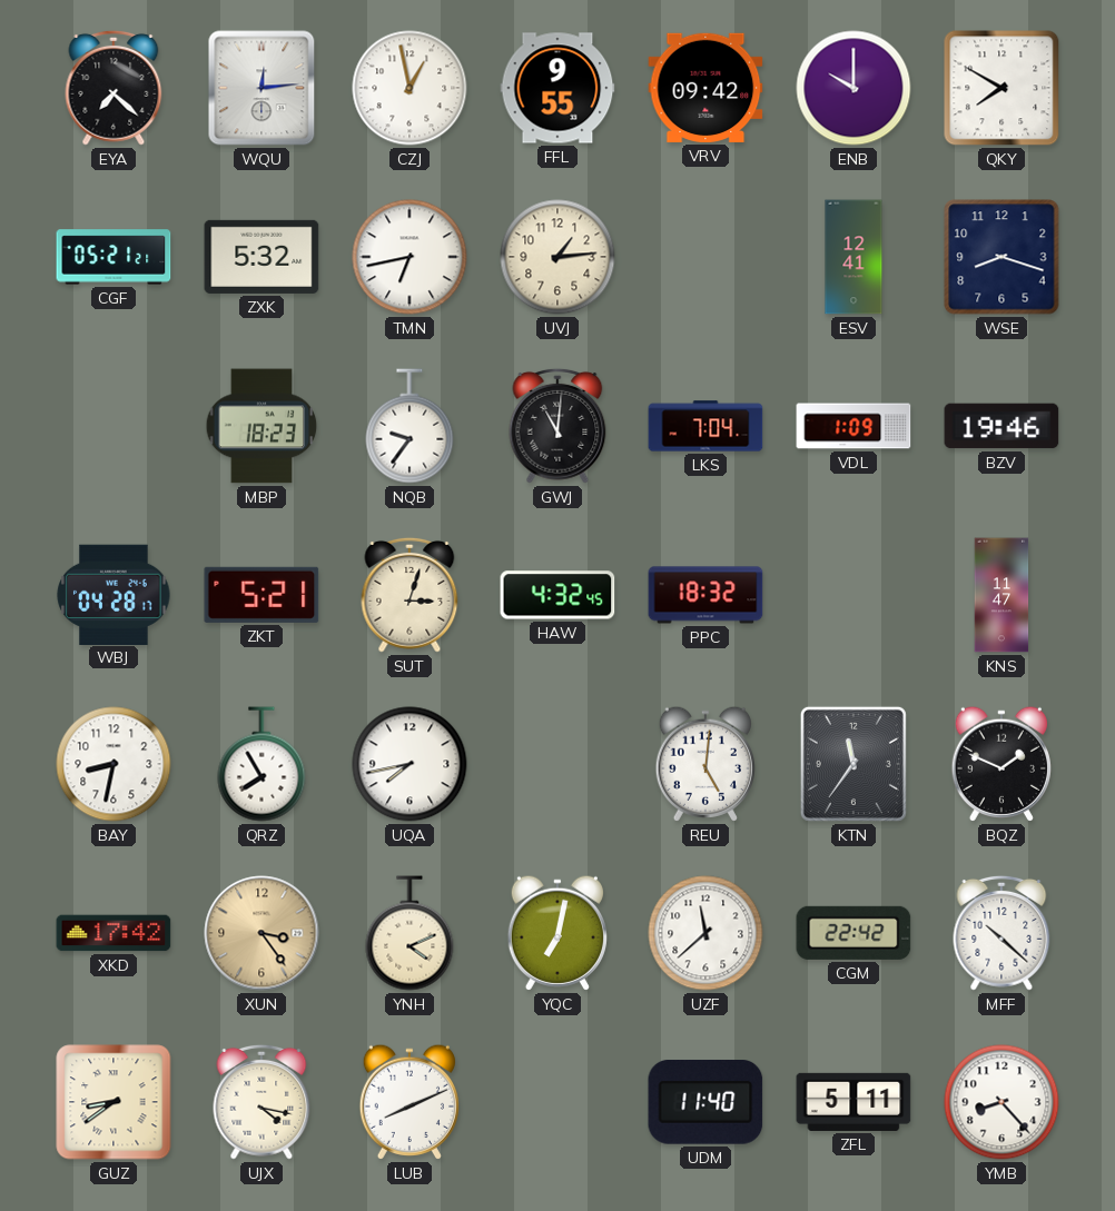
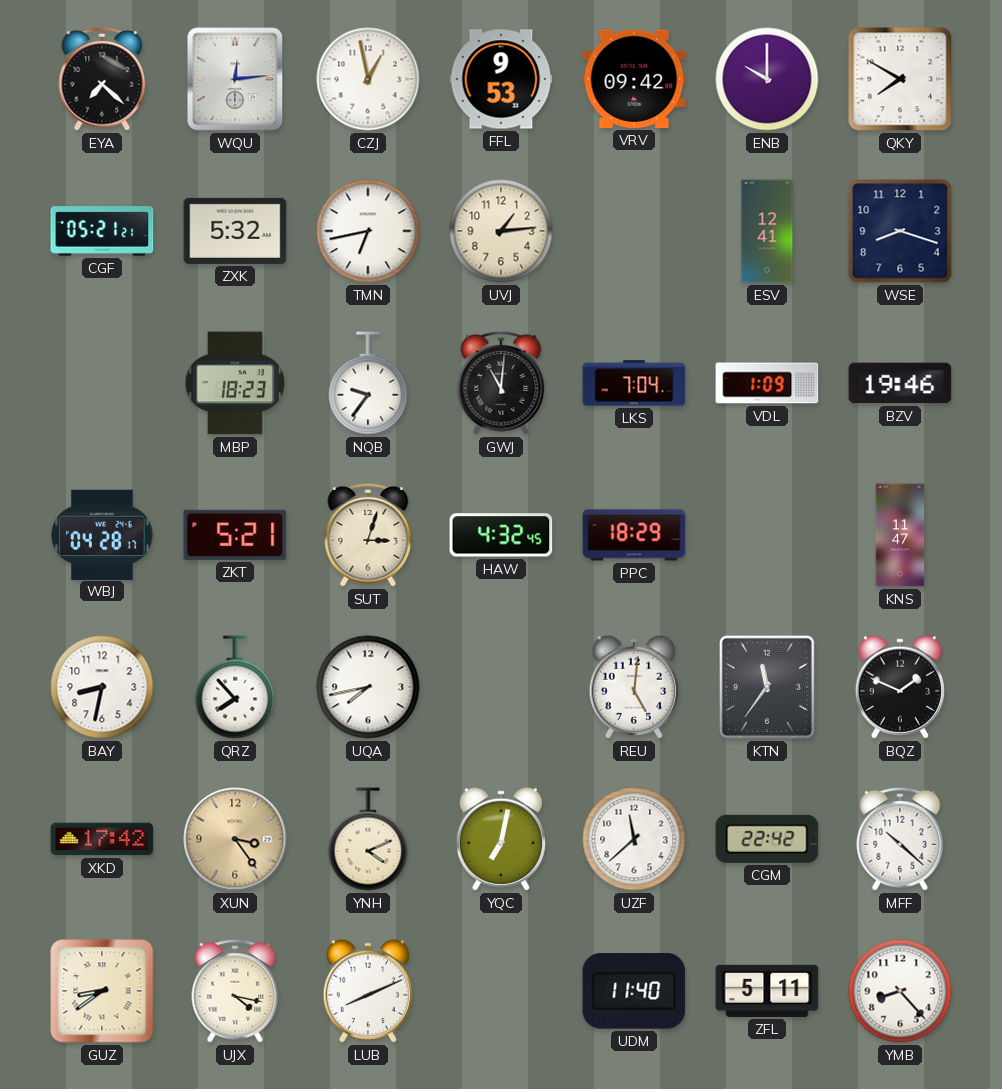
FFL: 9:55 -> 9:53 (501, 79)
PPC: 18:32 -> 18:29 (634, 535)
QRZ: 7:55 -> 7:53 (235, 687)
